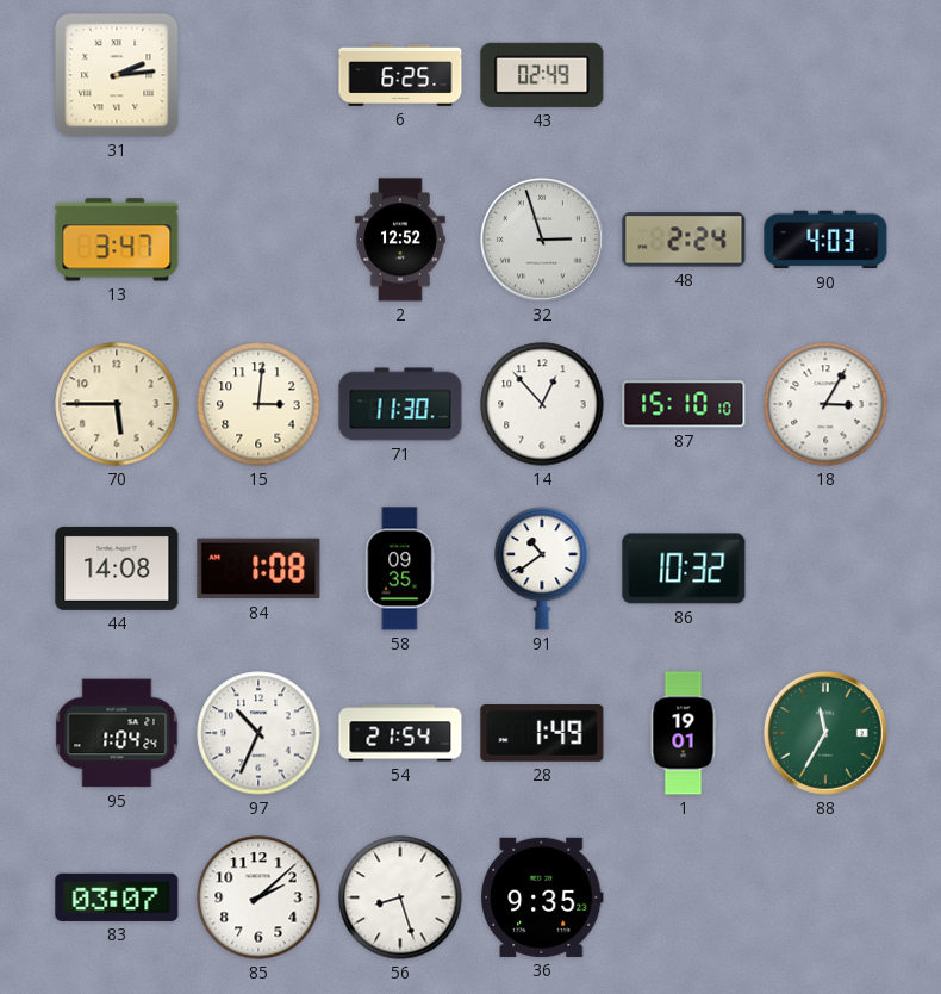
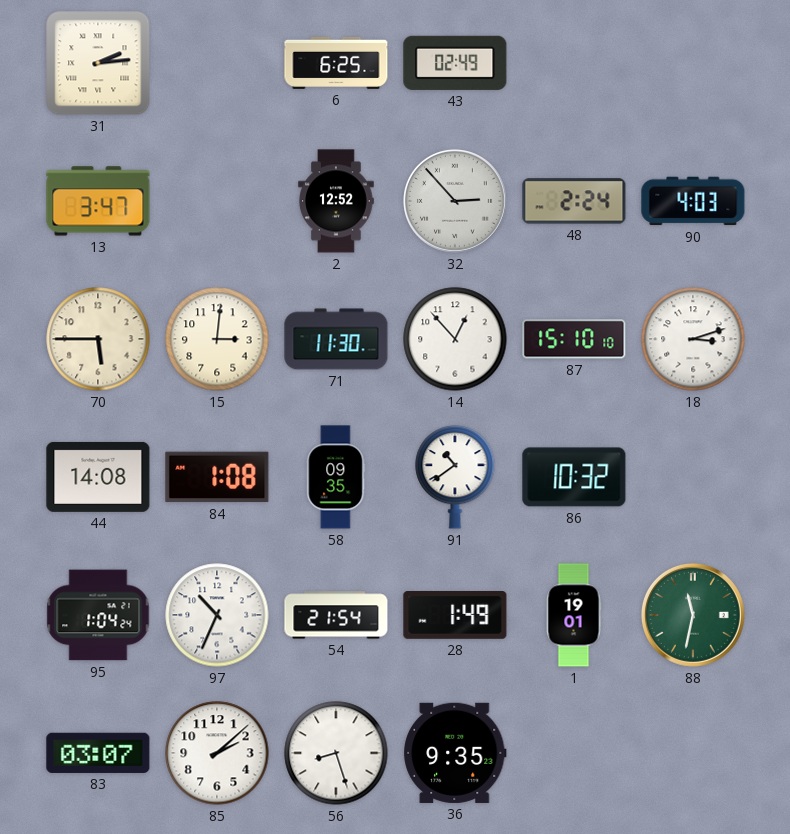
32: 2:57 -> 2:53 (456, 201)
18: 3:05 -> 3:12 (693, 339)
88: 11:35 -> 11:32 (694, 615)
